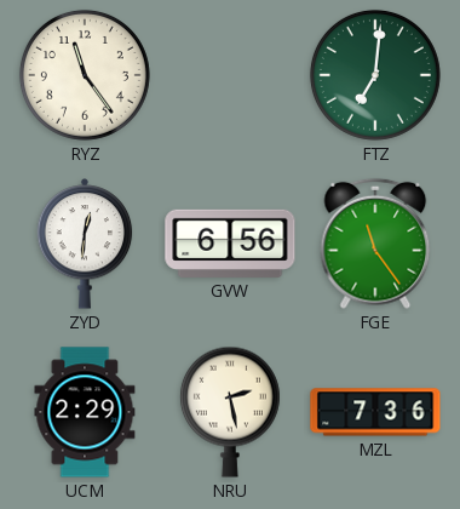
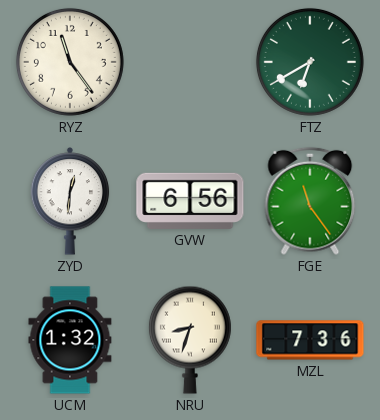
FTZ: 7:01 -> 6:40 (310, 62)
UCM: 2:29 -> 1:32 (70, 340)
NRU: 2:28 -> 8:33 (190, 340)
